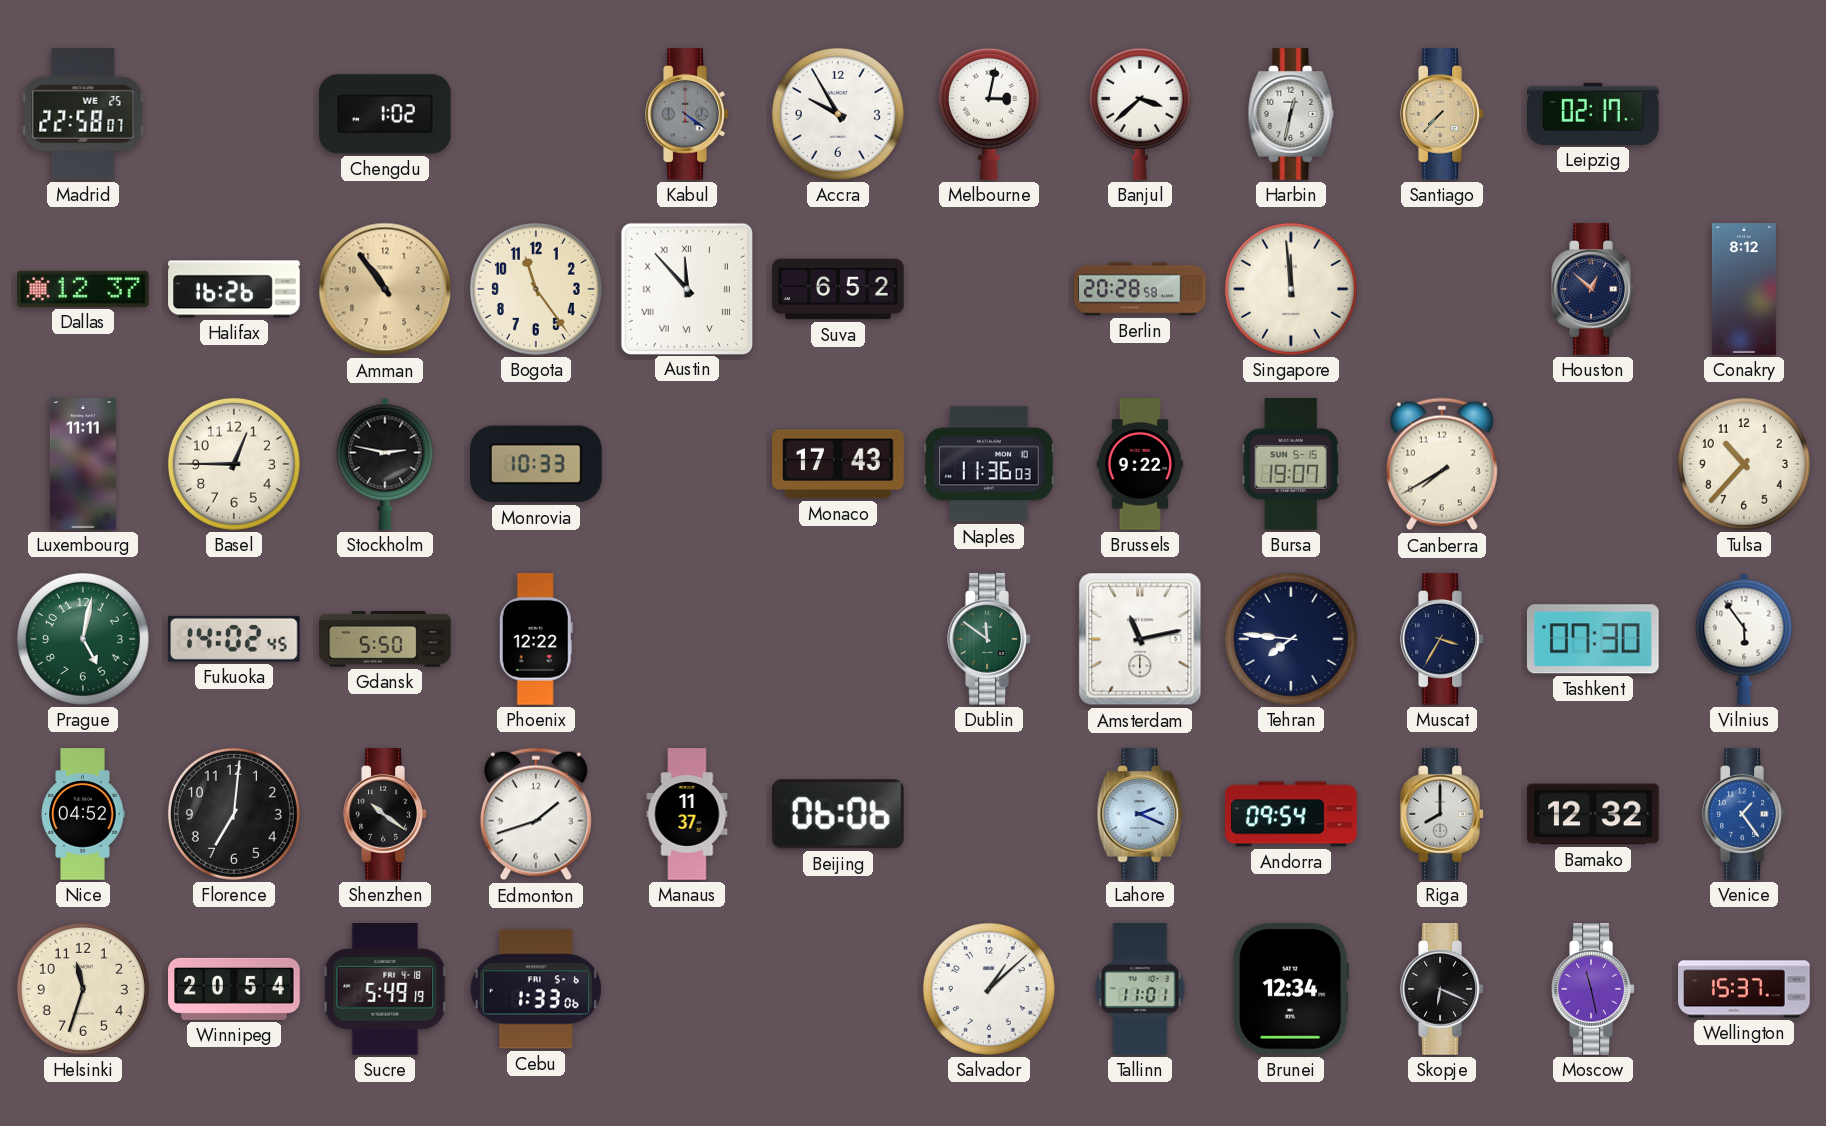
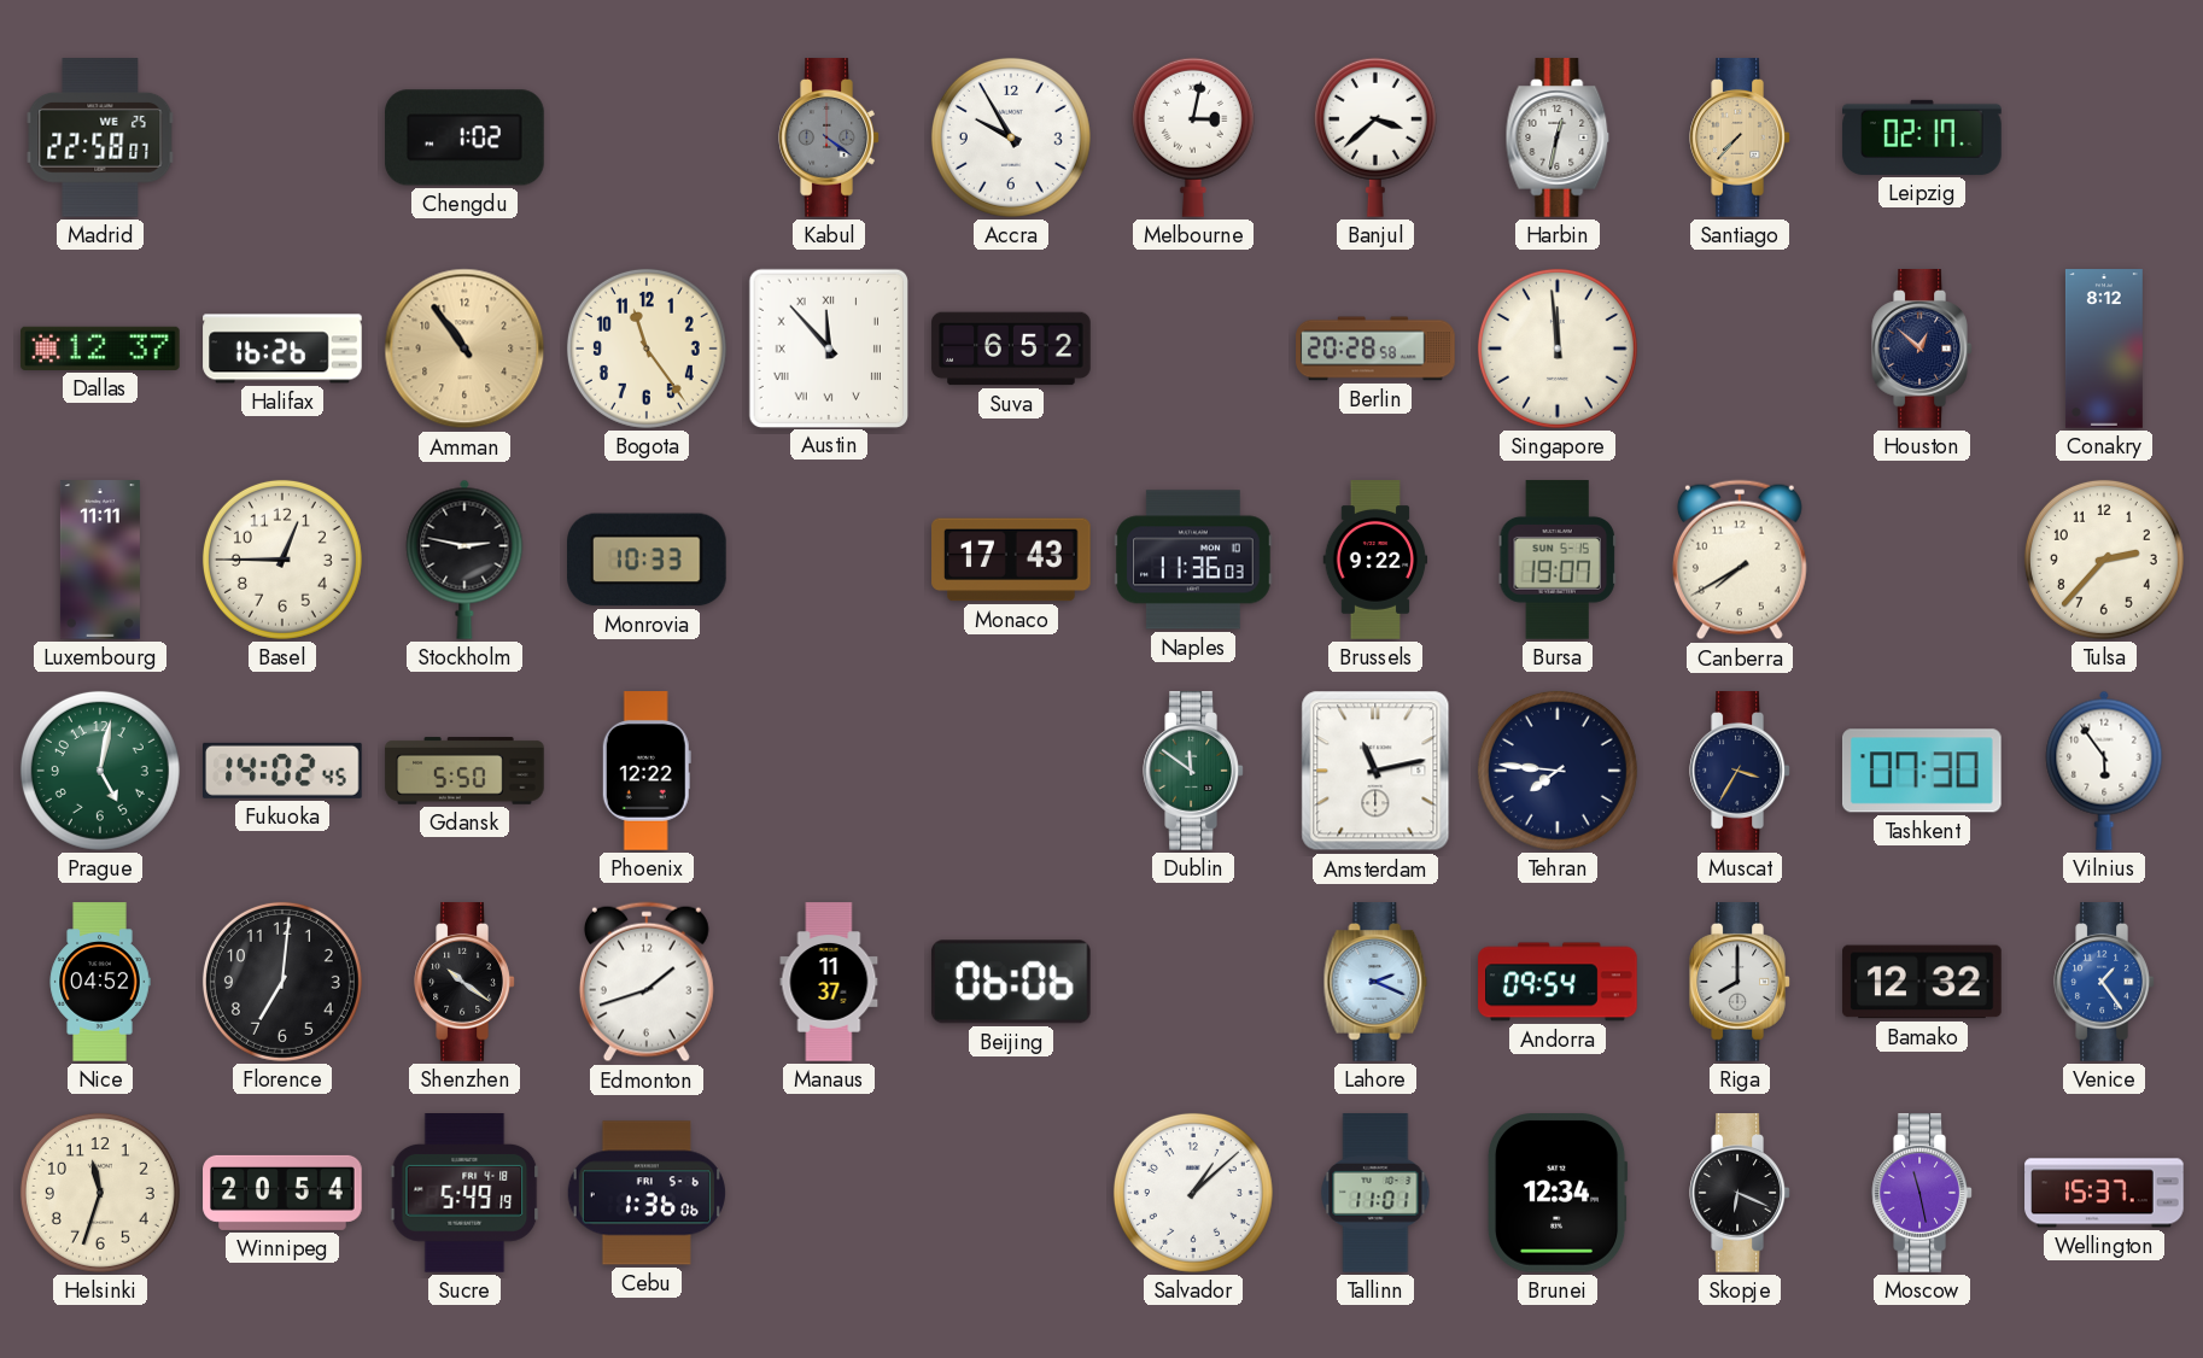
Tulsa: 10:37 -> 2:37 (2104, 560)
Cebu: 1:33 -> 1:36 (645, 1193)
